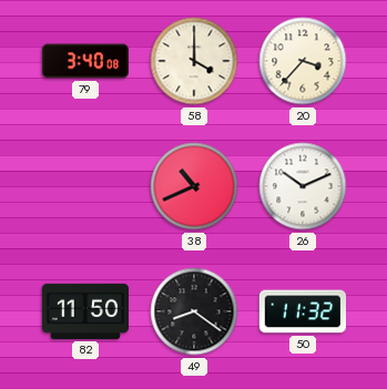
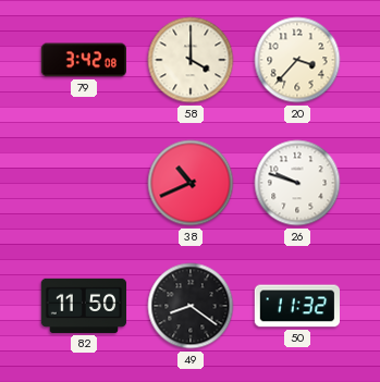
79: 3:40 -> 3:42 (83, 60)
26: 10:11 -> 9:48 (297, 183)
